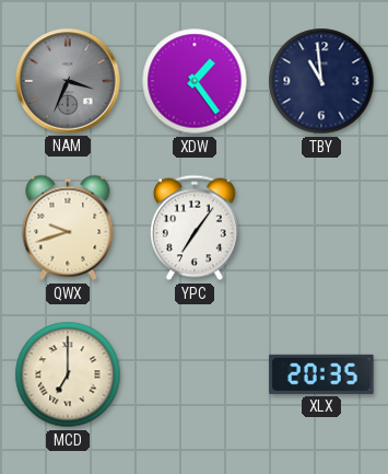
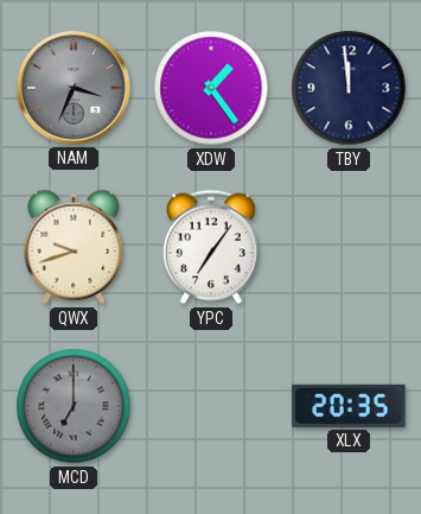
TBY: 10:59 -> 11:59 (349, 88)
MCD dial: cream -> grey (74, 406)
